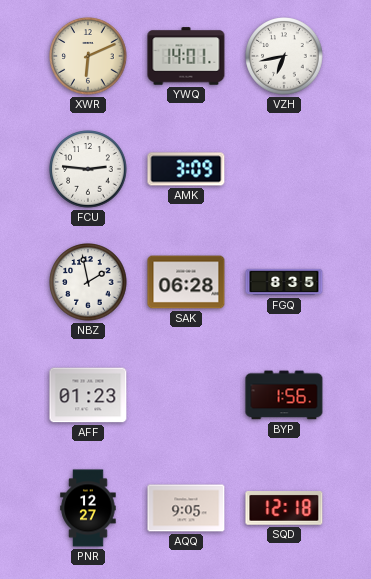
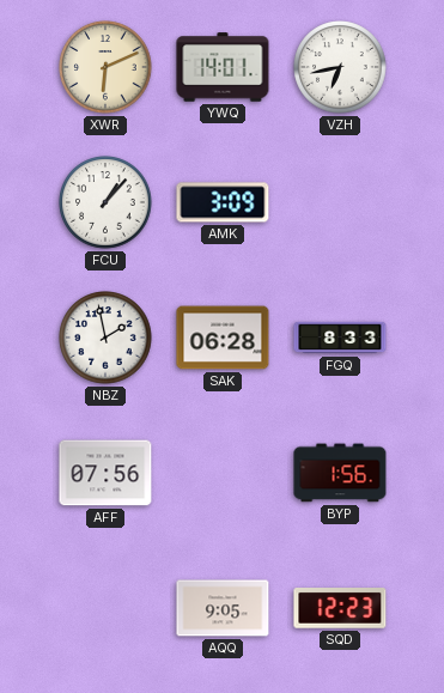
FCU: 2:46 -> 1:07 (105, 202)
FGQ: 8:35 -> 8:33 (340, 338)
AFF: 01:23 -> 07:56 (105, 473)
PNR: 12:27 -> none (88, 508)
SQD: 12:18 -> 12:23 (340, 609)
